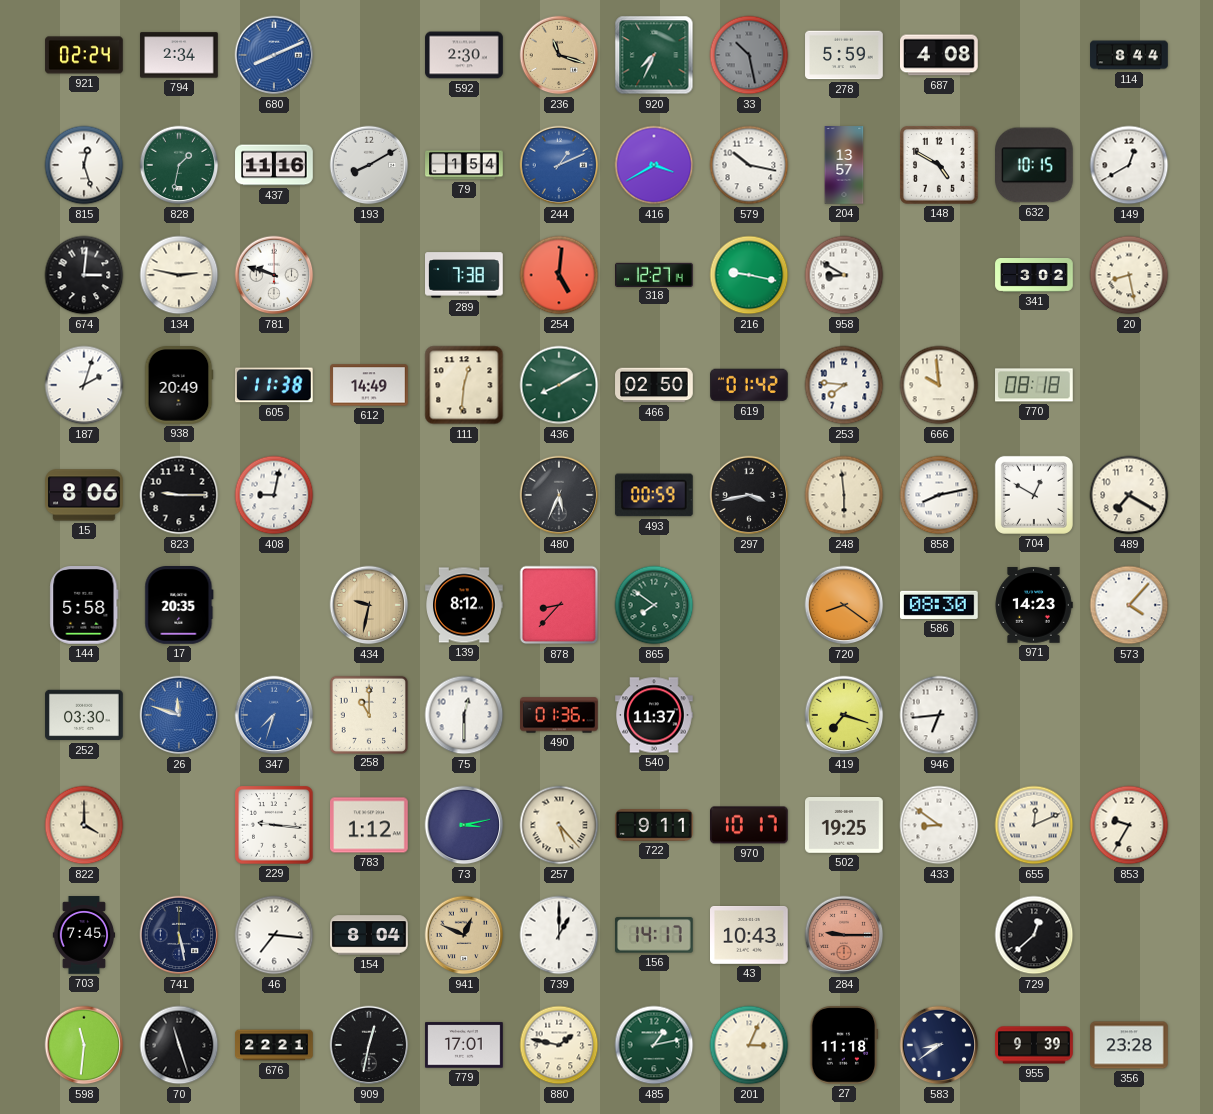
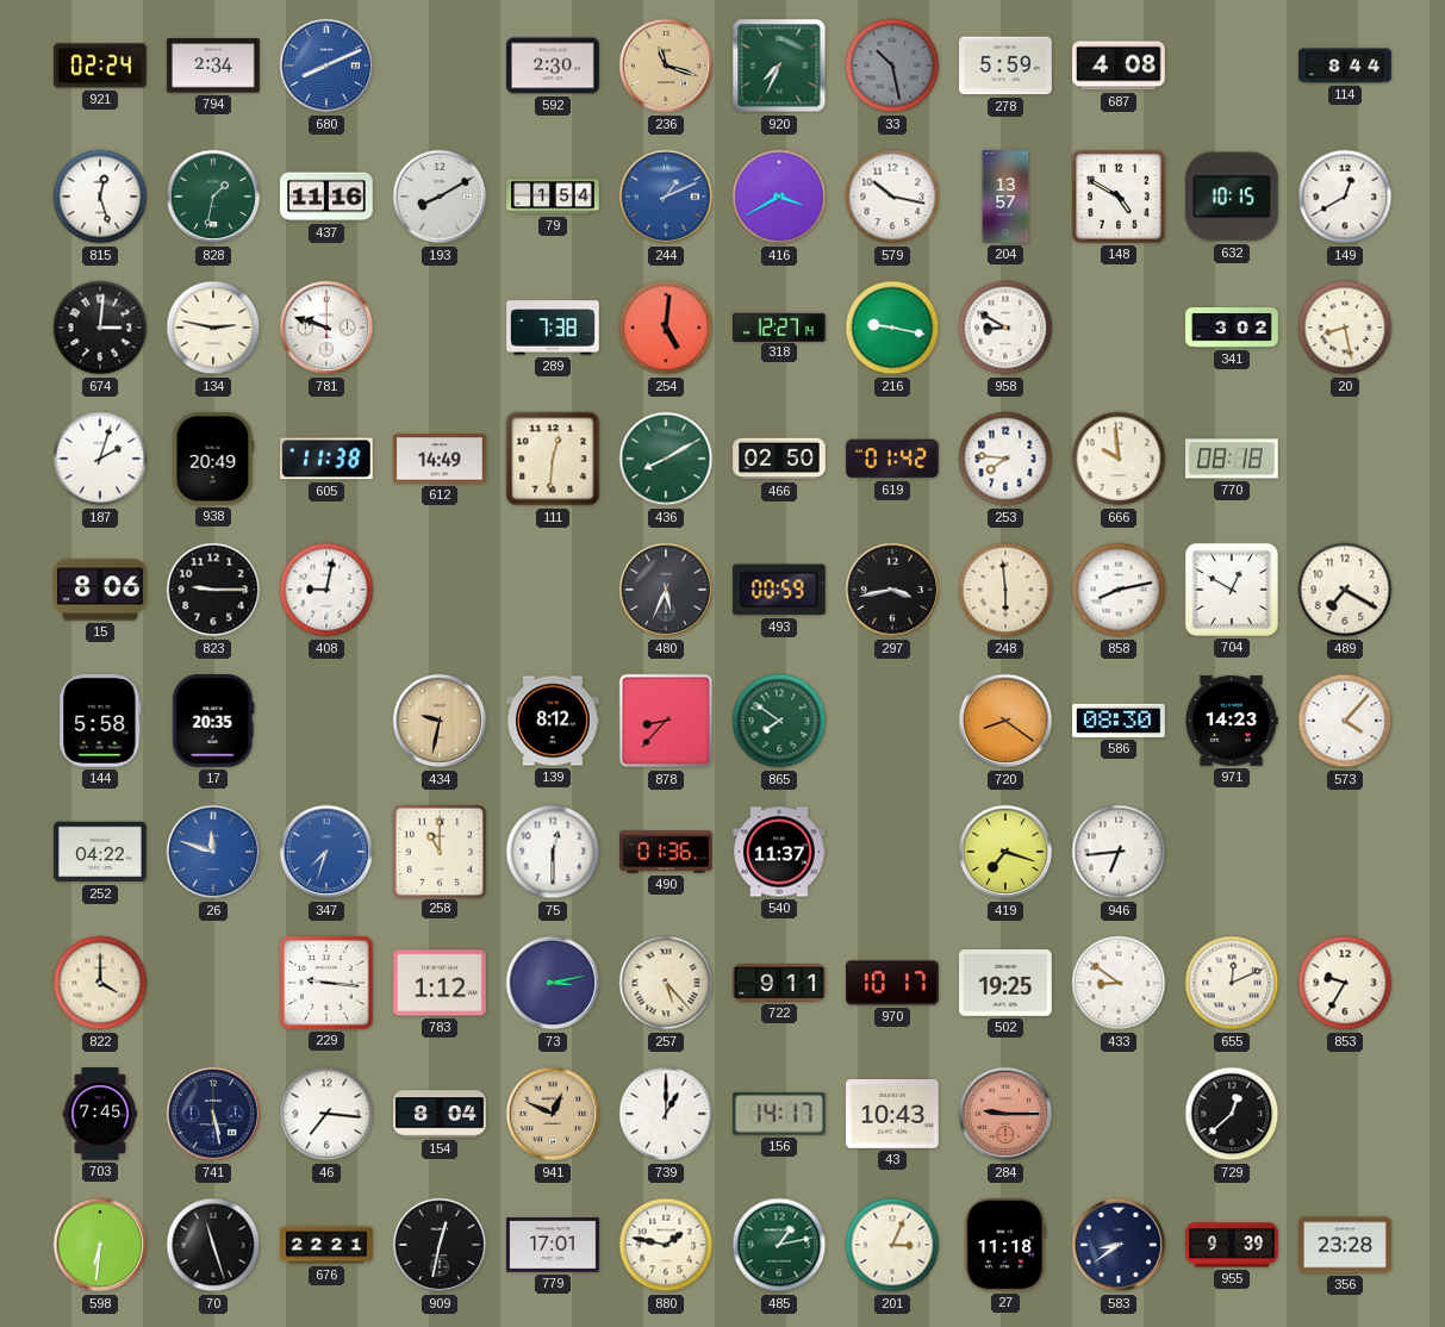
252: 03:30 -> 04:22 (100, 852)
598: 11:31 -> 6:31 (100, 1245)
